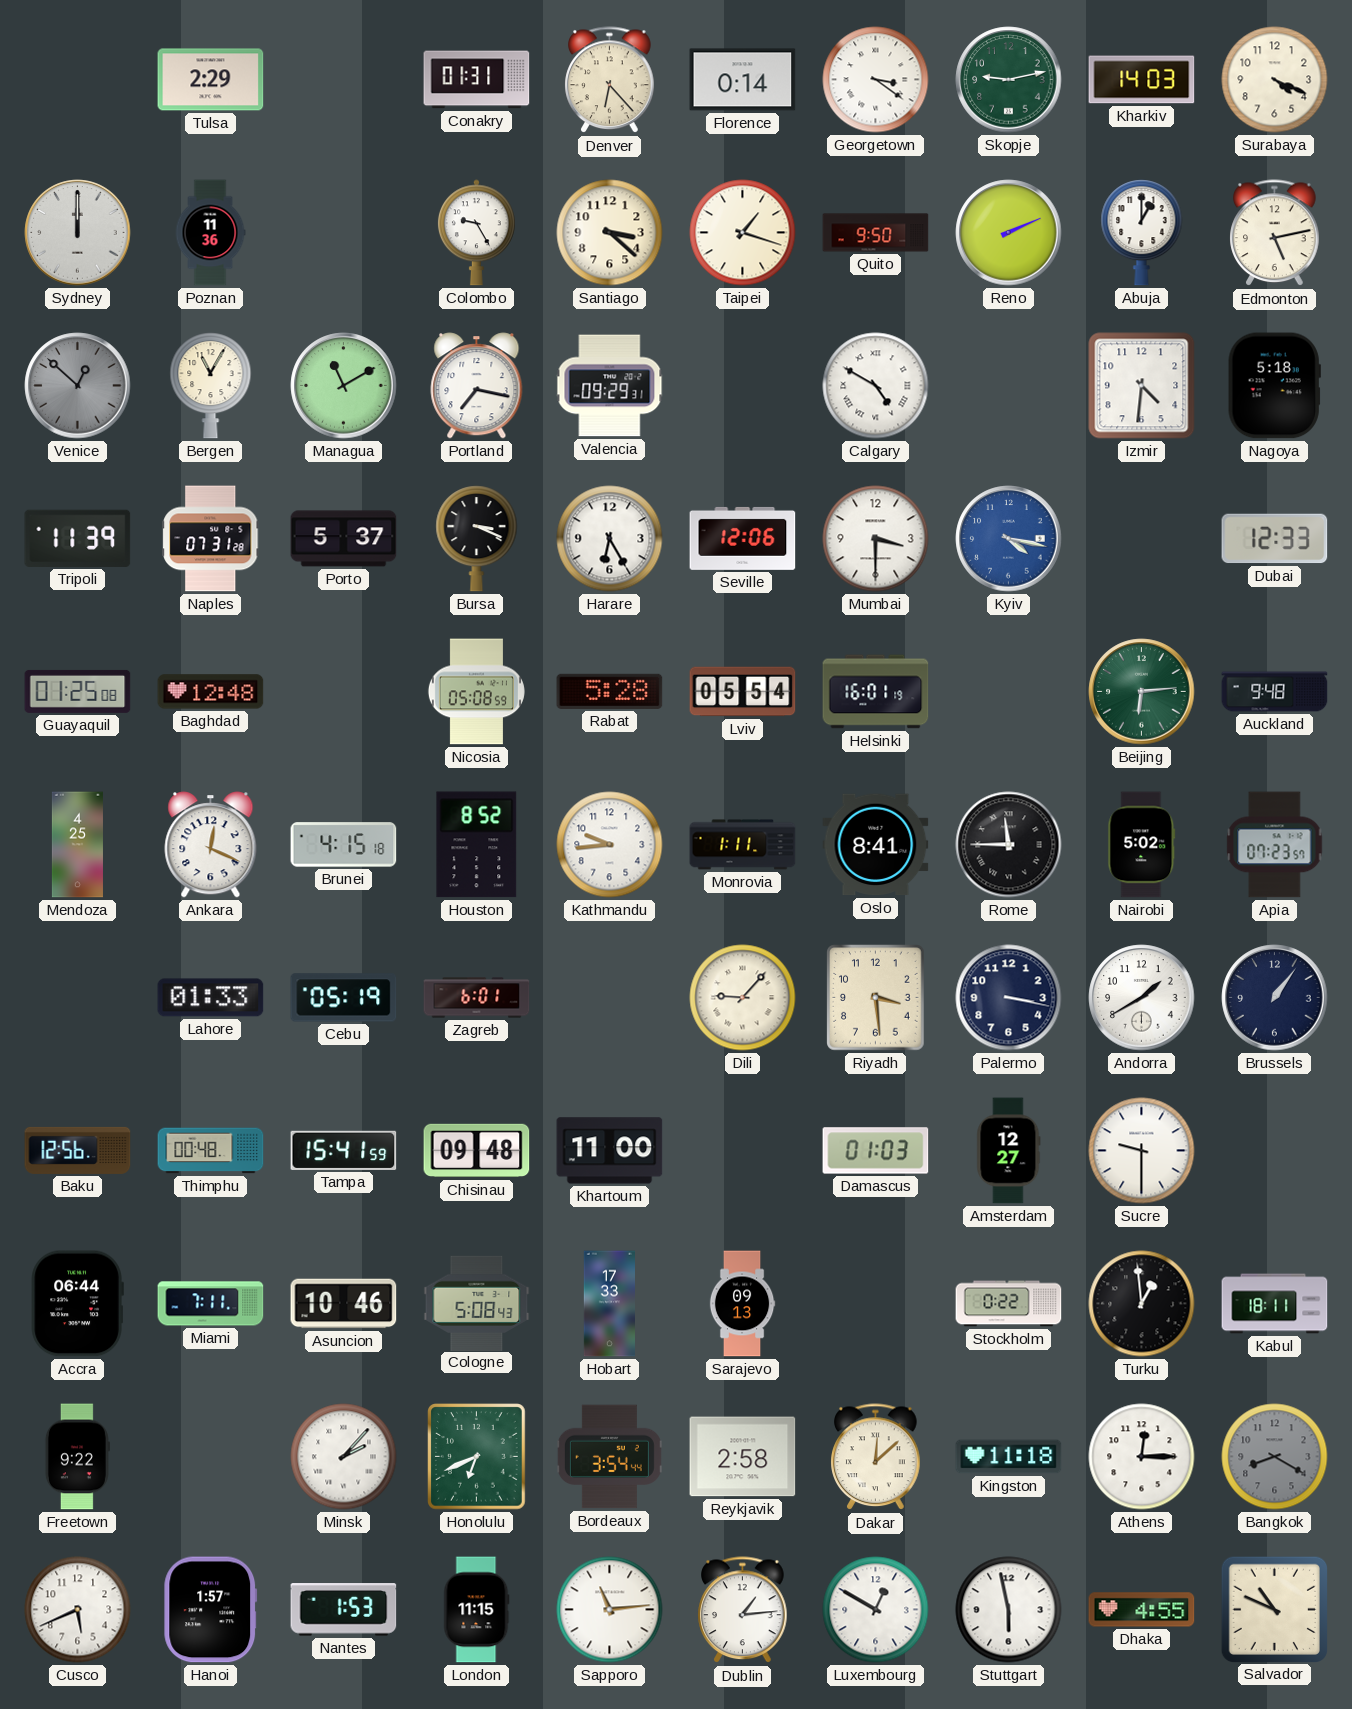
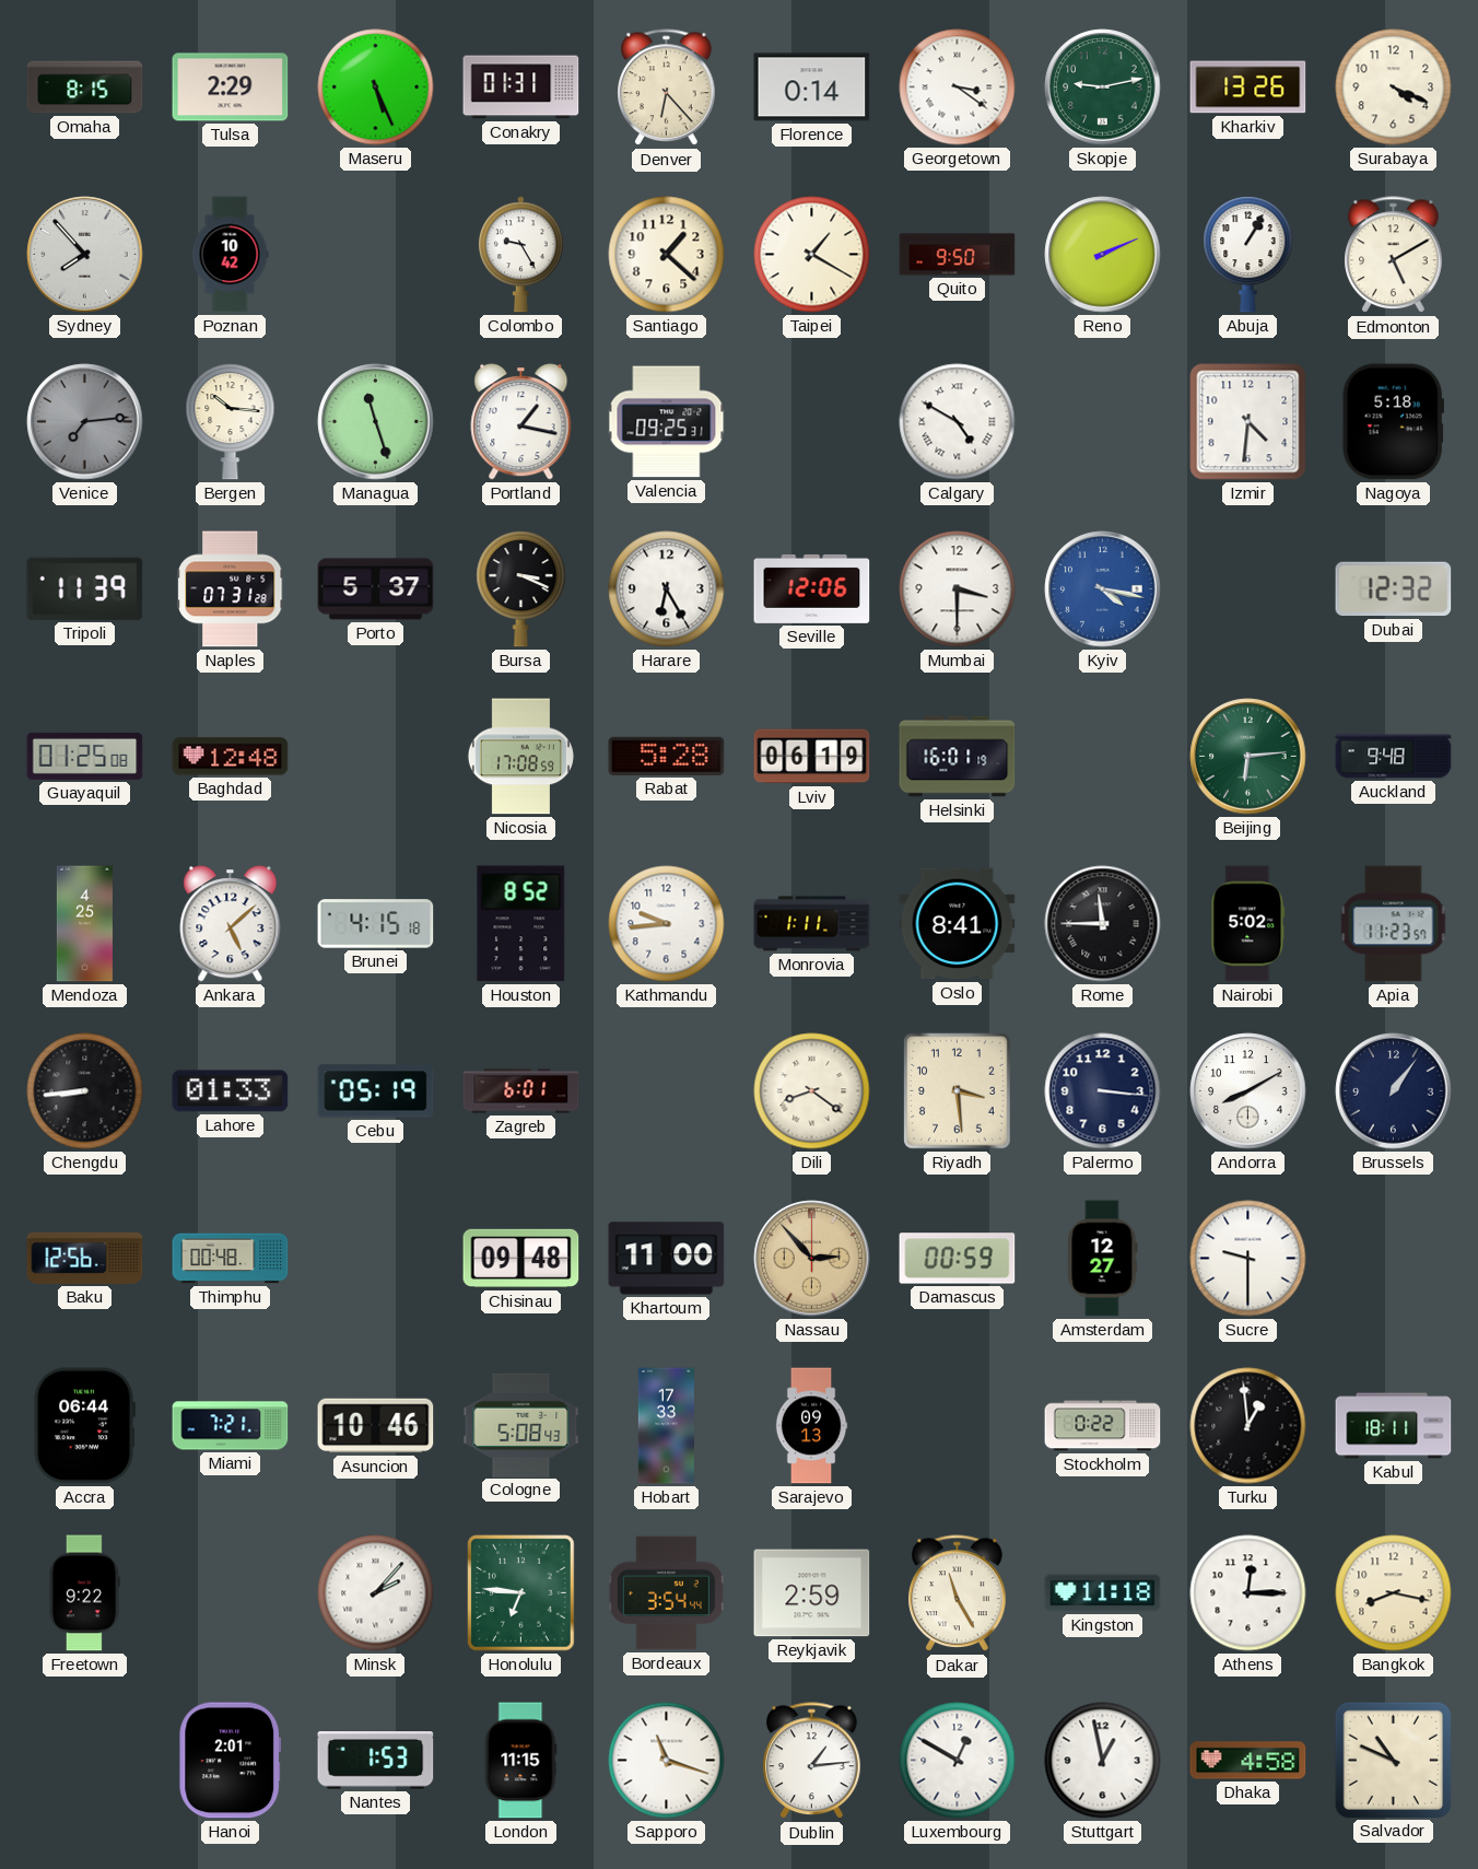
Omaha: none -> 8:15 (85, 87)
Maseru: none -> 5:26 (376, 87)
Kharkiv: 14:03 -> 13:26 (1248, 87)
Sydney: 12:00 -> 7:53 (85, 255)
Poznan: 11:36 -> 10:42 (230, 255)
Santiago: 3:22 -> 1:22 (667, 255)
Taipei: 1:18 -> 1:20 (812, 255)
Abuja: 1:00 -> 1:05 (1248, 255)
Edmonton: 5:13 -> 5:10 (1394, 255)
Venice: 12:52 -> 7:14 (85, 422)
Bergen: 11:05 -> 10:16 (231, 422)
Managua: 11:10 -> 11:27 (376, 422)
Portland: 7:17 -> 1:17 (521, 422)
Valencia: 09:29 -> 09:25 (667, 422)
Dubai: 12:33 -> 12:32 (1394, 589)
Nicosia: 05:08 -> 17:08 (520, 757)
Lviv: 05:54 -> 06:19 (812, 757)
Ankara: 12:19 -> 5:08 (231, 924)
Apia: 07:23 -> 11:23 (1394, 924)
Chengdu: none -> 8:44 (85, 1091)
Dili: 9:07 -> 8:21 (812, 1091)
Palermo: 3:17 -> 3:16 (1103, 1091)
Andorra: 1:40 -> 8:10 (1248, 1091)
Tampa: 15:41 -> none (344, 1150)
Nassau: none -> 2:53 (812, 1259)
Damascus: 01:03 -> 00:59 (958, 1259)
Miami: 7:11 -> 7:21 (231, 1426)
Honolulu: 6:41 -> 6:46 (521, 1593)
Reykjavik: 2:58 -> 2:59 (812, 1593)
Dakar: 12:08 -> 11:25 (958, 1593)
Bangkok: 8:20 -> 8:17 (1394, 1593)
Bangkok dial: grey -> cream (1394, 1593)
Cusco: 5:41 -> none (78, 1610)
Hanoi: 1:57 -> 2:01 (231, 1761)
Sapporo: 11:14 -> 11:18 (667, 1761)
Stuttgart: 5:58 -> 12:58 (1103, 1761)
Dhaka: 4:55 -> 4:58 (1248, 1761)
